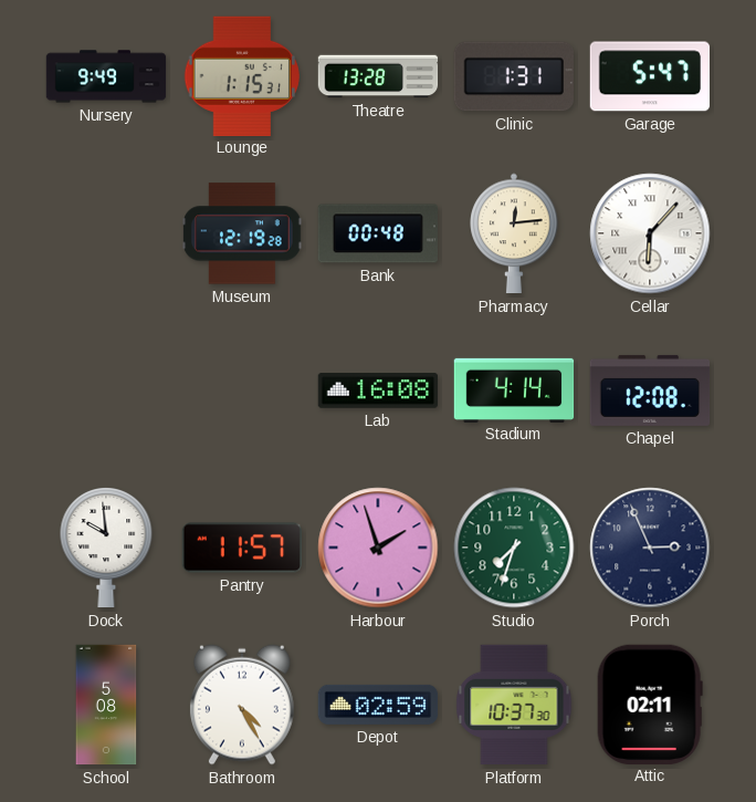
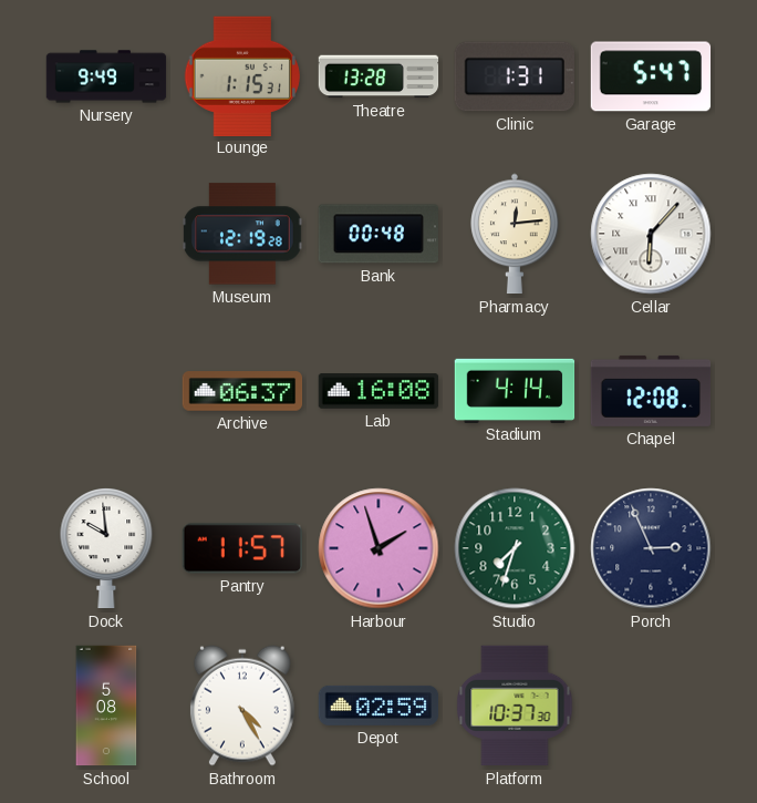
Archive: none -> 06:37 (242, 391)
Attic: 02:11 -> none (650, 704)
